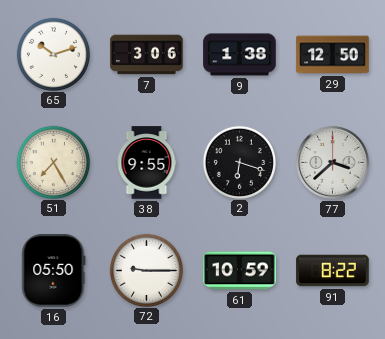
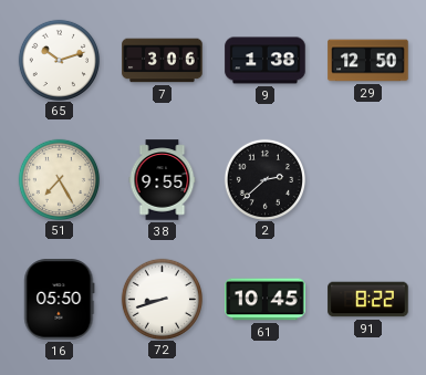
2: 6:18 -> 2:38 (264, 179)
77: 3:38 -> none (333, 163)
72: 9:15 -> 8:42 (162, 299)
61: 10:59 -> 10:45 (266, 300)
